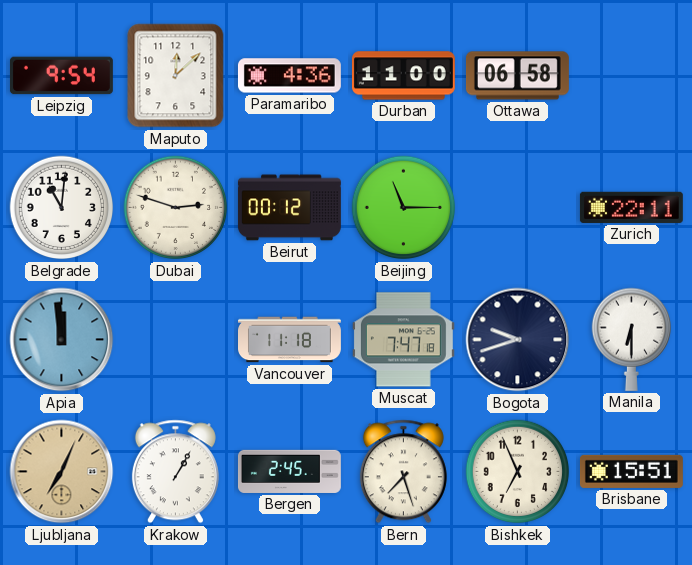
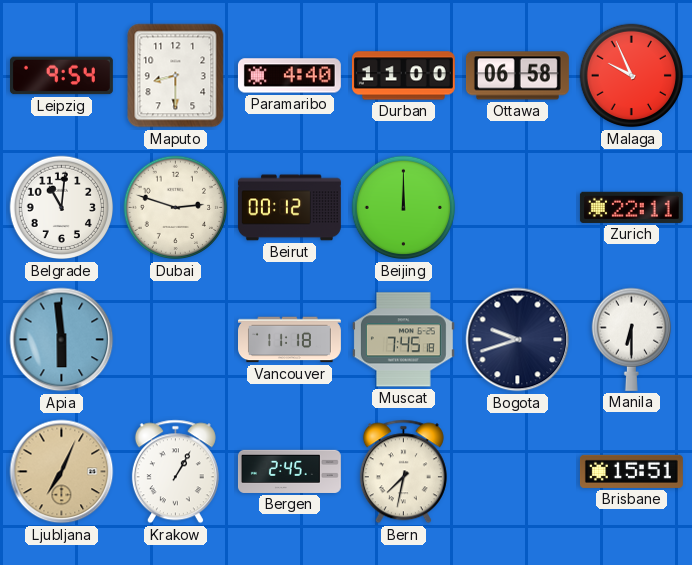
Maputo: 12:08 -> 8:30 (176, 76)
Paramaribo: 4:36 -> 4:40 (289, 76)
Malaga: none -> 9:56 (632, 76)
Beijing: 11:15 -> 12:00 (404, 208)
Apia: 11:59 -> 5:59 (62, 340)
Muscat: 7:47 -> 7:45 (403, 340)
Bern: 7:27 -> 7:32 (403, 472)
Bishkek: 6:56 -> none (518, 472)
